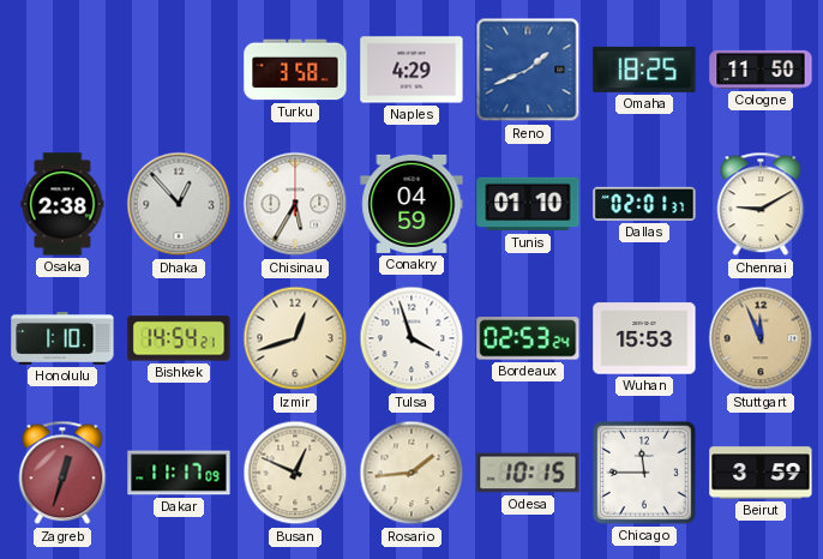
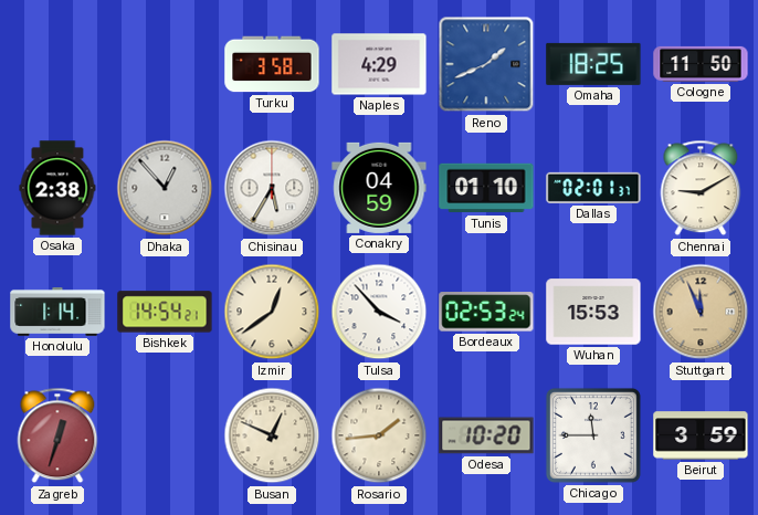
Honolulu: 1:10 -> 1:14 (57, 312)
Izmir: 12:42 -> 12:39 (272, 312)
Tulsa: 3:57 -> 3:53 (379, 312)
Dakar: 11:17 -> none (179, 473)
Odesa: 10:15 -> 10:20 (486, 435)
